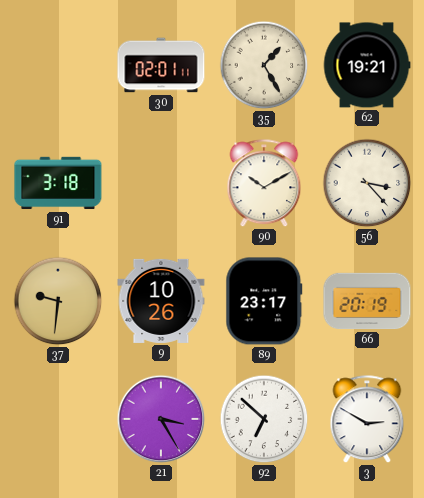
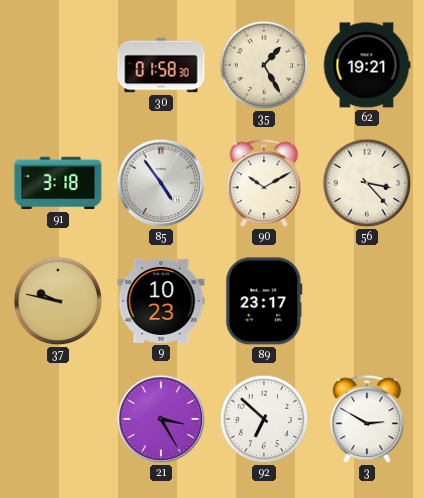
30: 02:01 -> 01:58 (161, 65)
85: none -> 4:54 (161, 183)
37: 9:31 -> 9:47 (58, 301)
9: 10:26 -> 10:23 (161, 301)
66: 20:19 -> none (367, 301)
